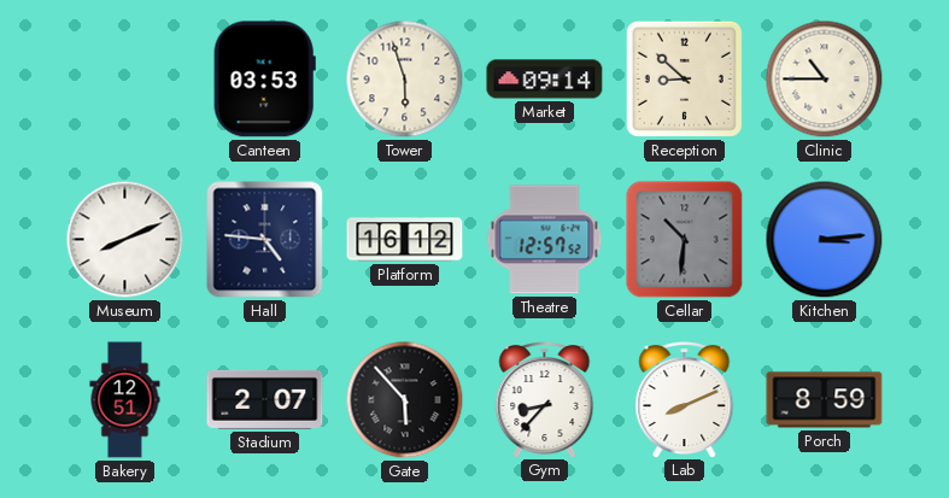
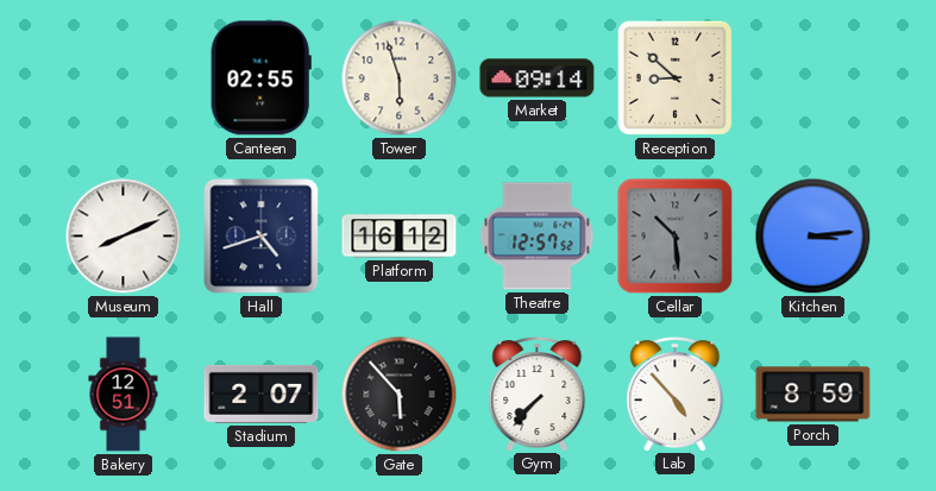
Canteen: 03:53 -> 02:55 (260, 78)
Clinic: 10:45 -> none (825, 80)
Hall: 4:46 -> 4:42 (262, 237)
Cellar: 10:31 -> 10:29 (676, 237)
Gym: 8:37 -> 7:37 (538, 395)
Lab: 8:11 -> 4:53 (676, 395)
